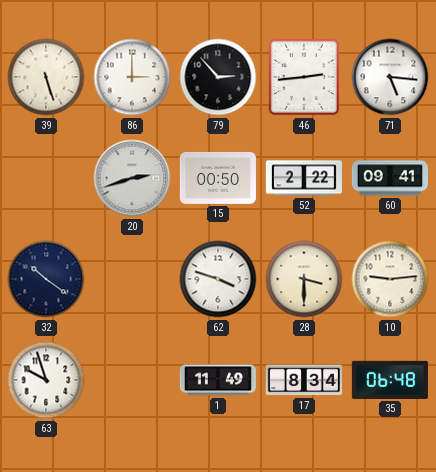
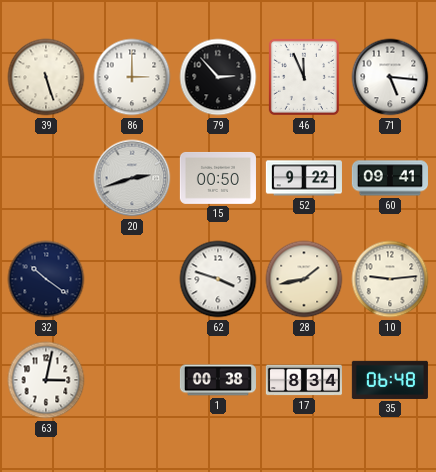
46: 2:44 -> 11:56 (304, 77)
52: 2:22 -> 9:22 (304, 178)
28: 3:30 -> 1:43 (304, 279)
63: 9:57 -> 3:02 (46, 380)
1: 11:49 -> 00:38 (218, 380)
